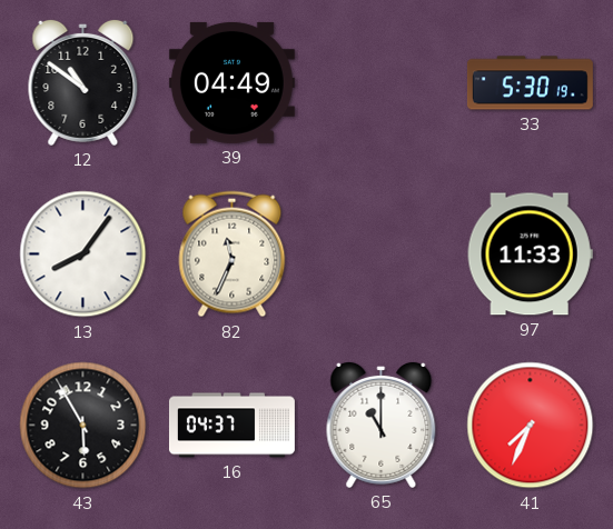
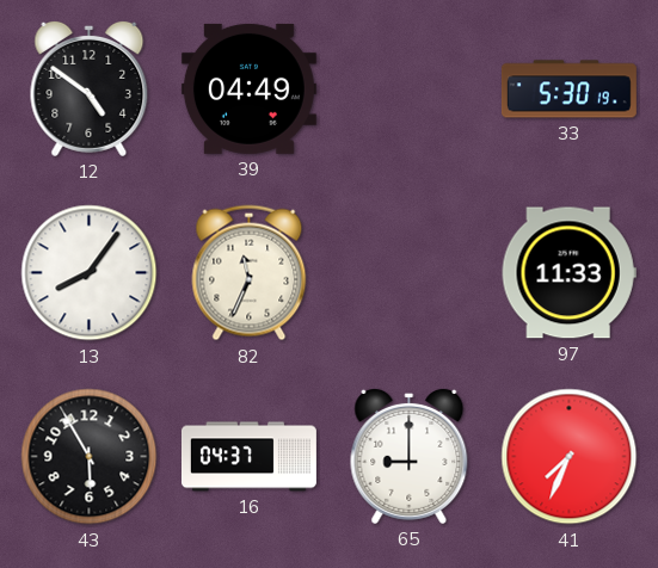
12: 10:51 -> 4:51 (90, 88)
65: 11:00 -> 9:00 (410, 456)
